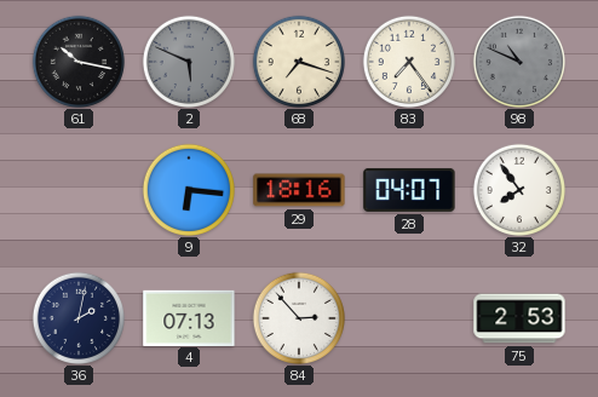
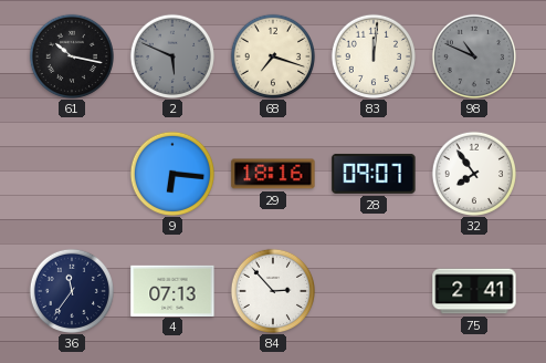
83: 7:24 -> 12:01 (372, 55)
28: 04:07 -> 09:07 (374, 174)
36: 2:02 -> 11:36 (71, 290)
75: 2:53 -> 2:41 (474, 291)
